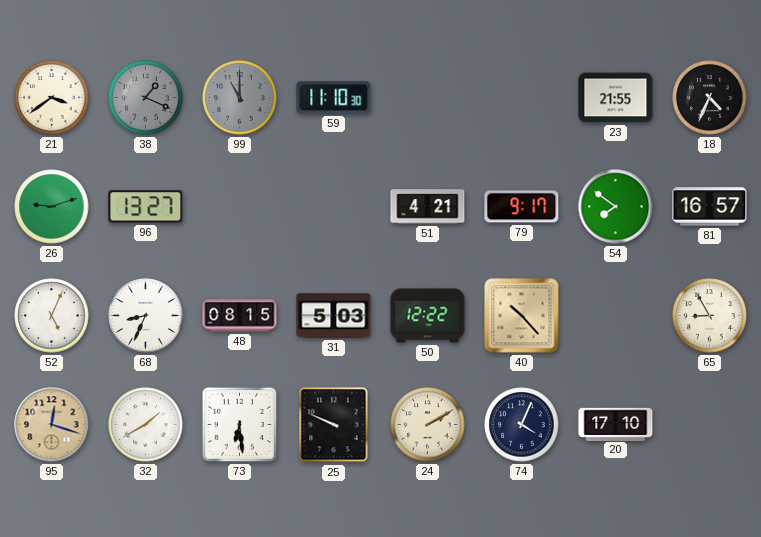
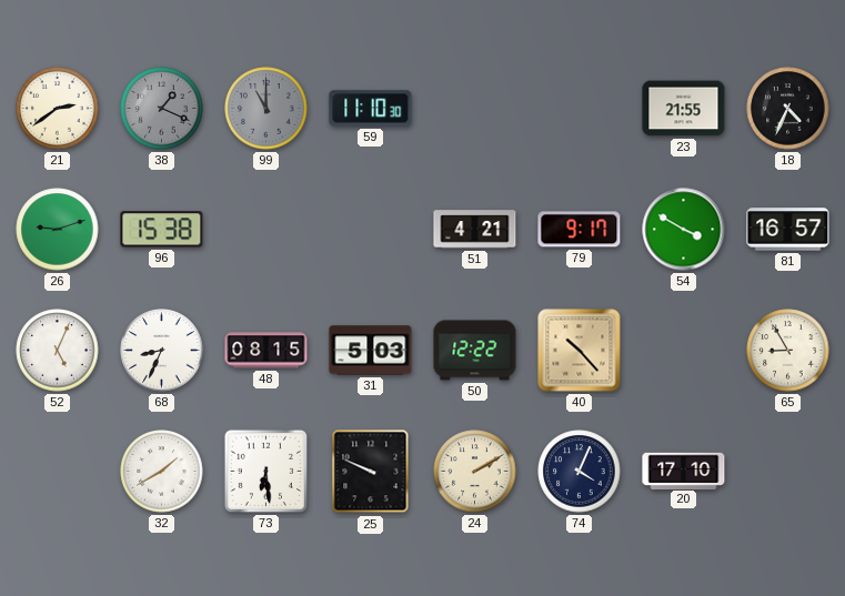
21: 3:39 -> 2:39 (58, 109)
96: 13:27 -> 15:38 (162, 230)
54: 7:51 -> 3:50 (684, 230)
95: 12:18 -> none (52, 425)
